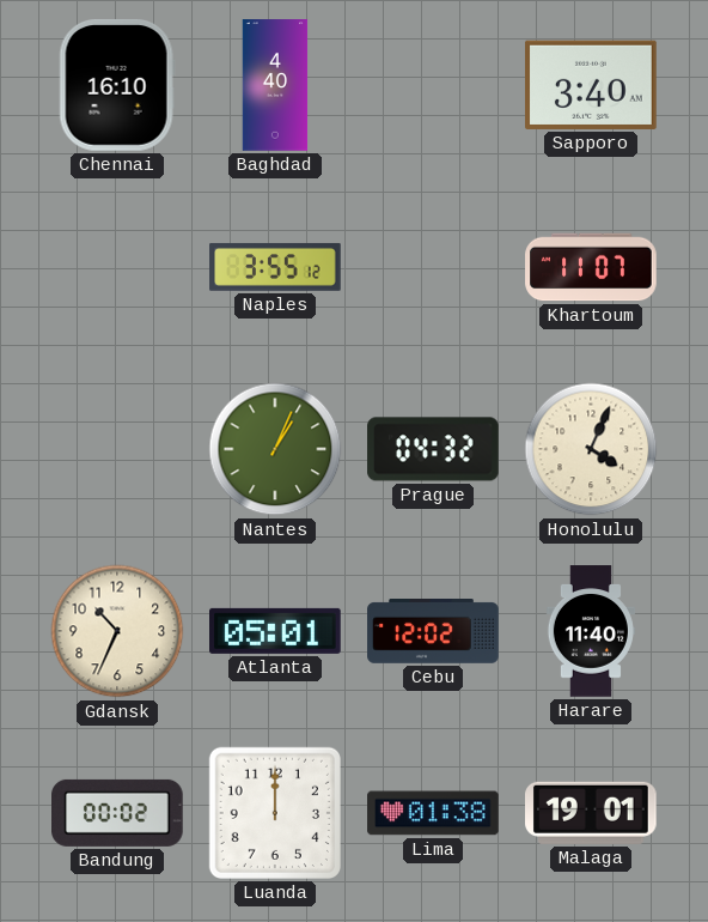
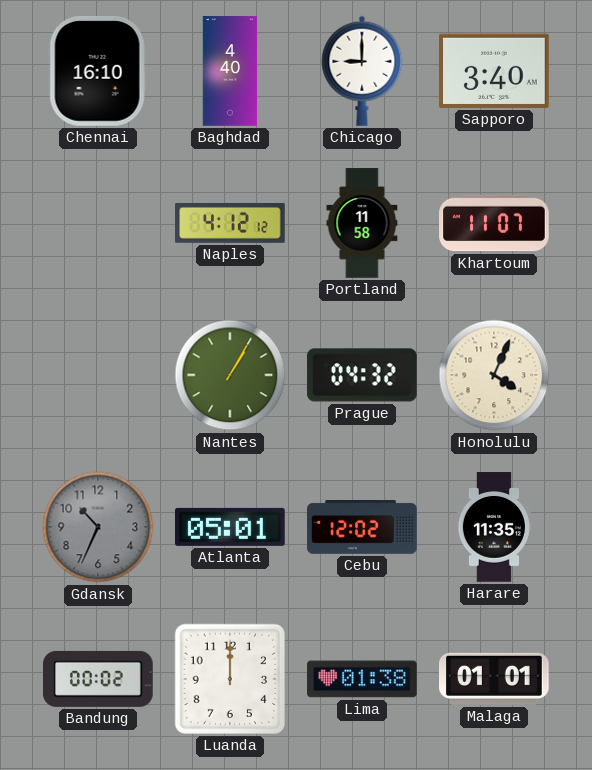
Chicago: none -> 9:00 (362, 71)
Naples: 3:55 -> 4:12 (230, 223)
Portland: none -> 11:58 (362, 223)
Nantes: 1:04 -> 1:05 (230, 375)
Gdansk dial: cream -> grey (98, 527)
Harare: 11:40 -> 11:35 (494, 527)
Malaga: 19:01 -> 01:01 (495, 679)
